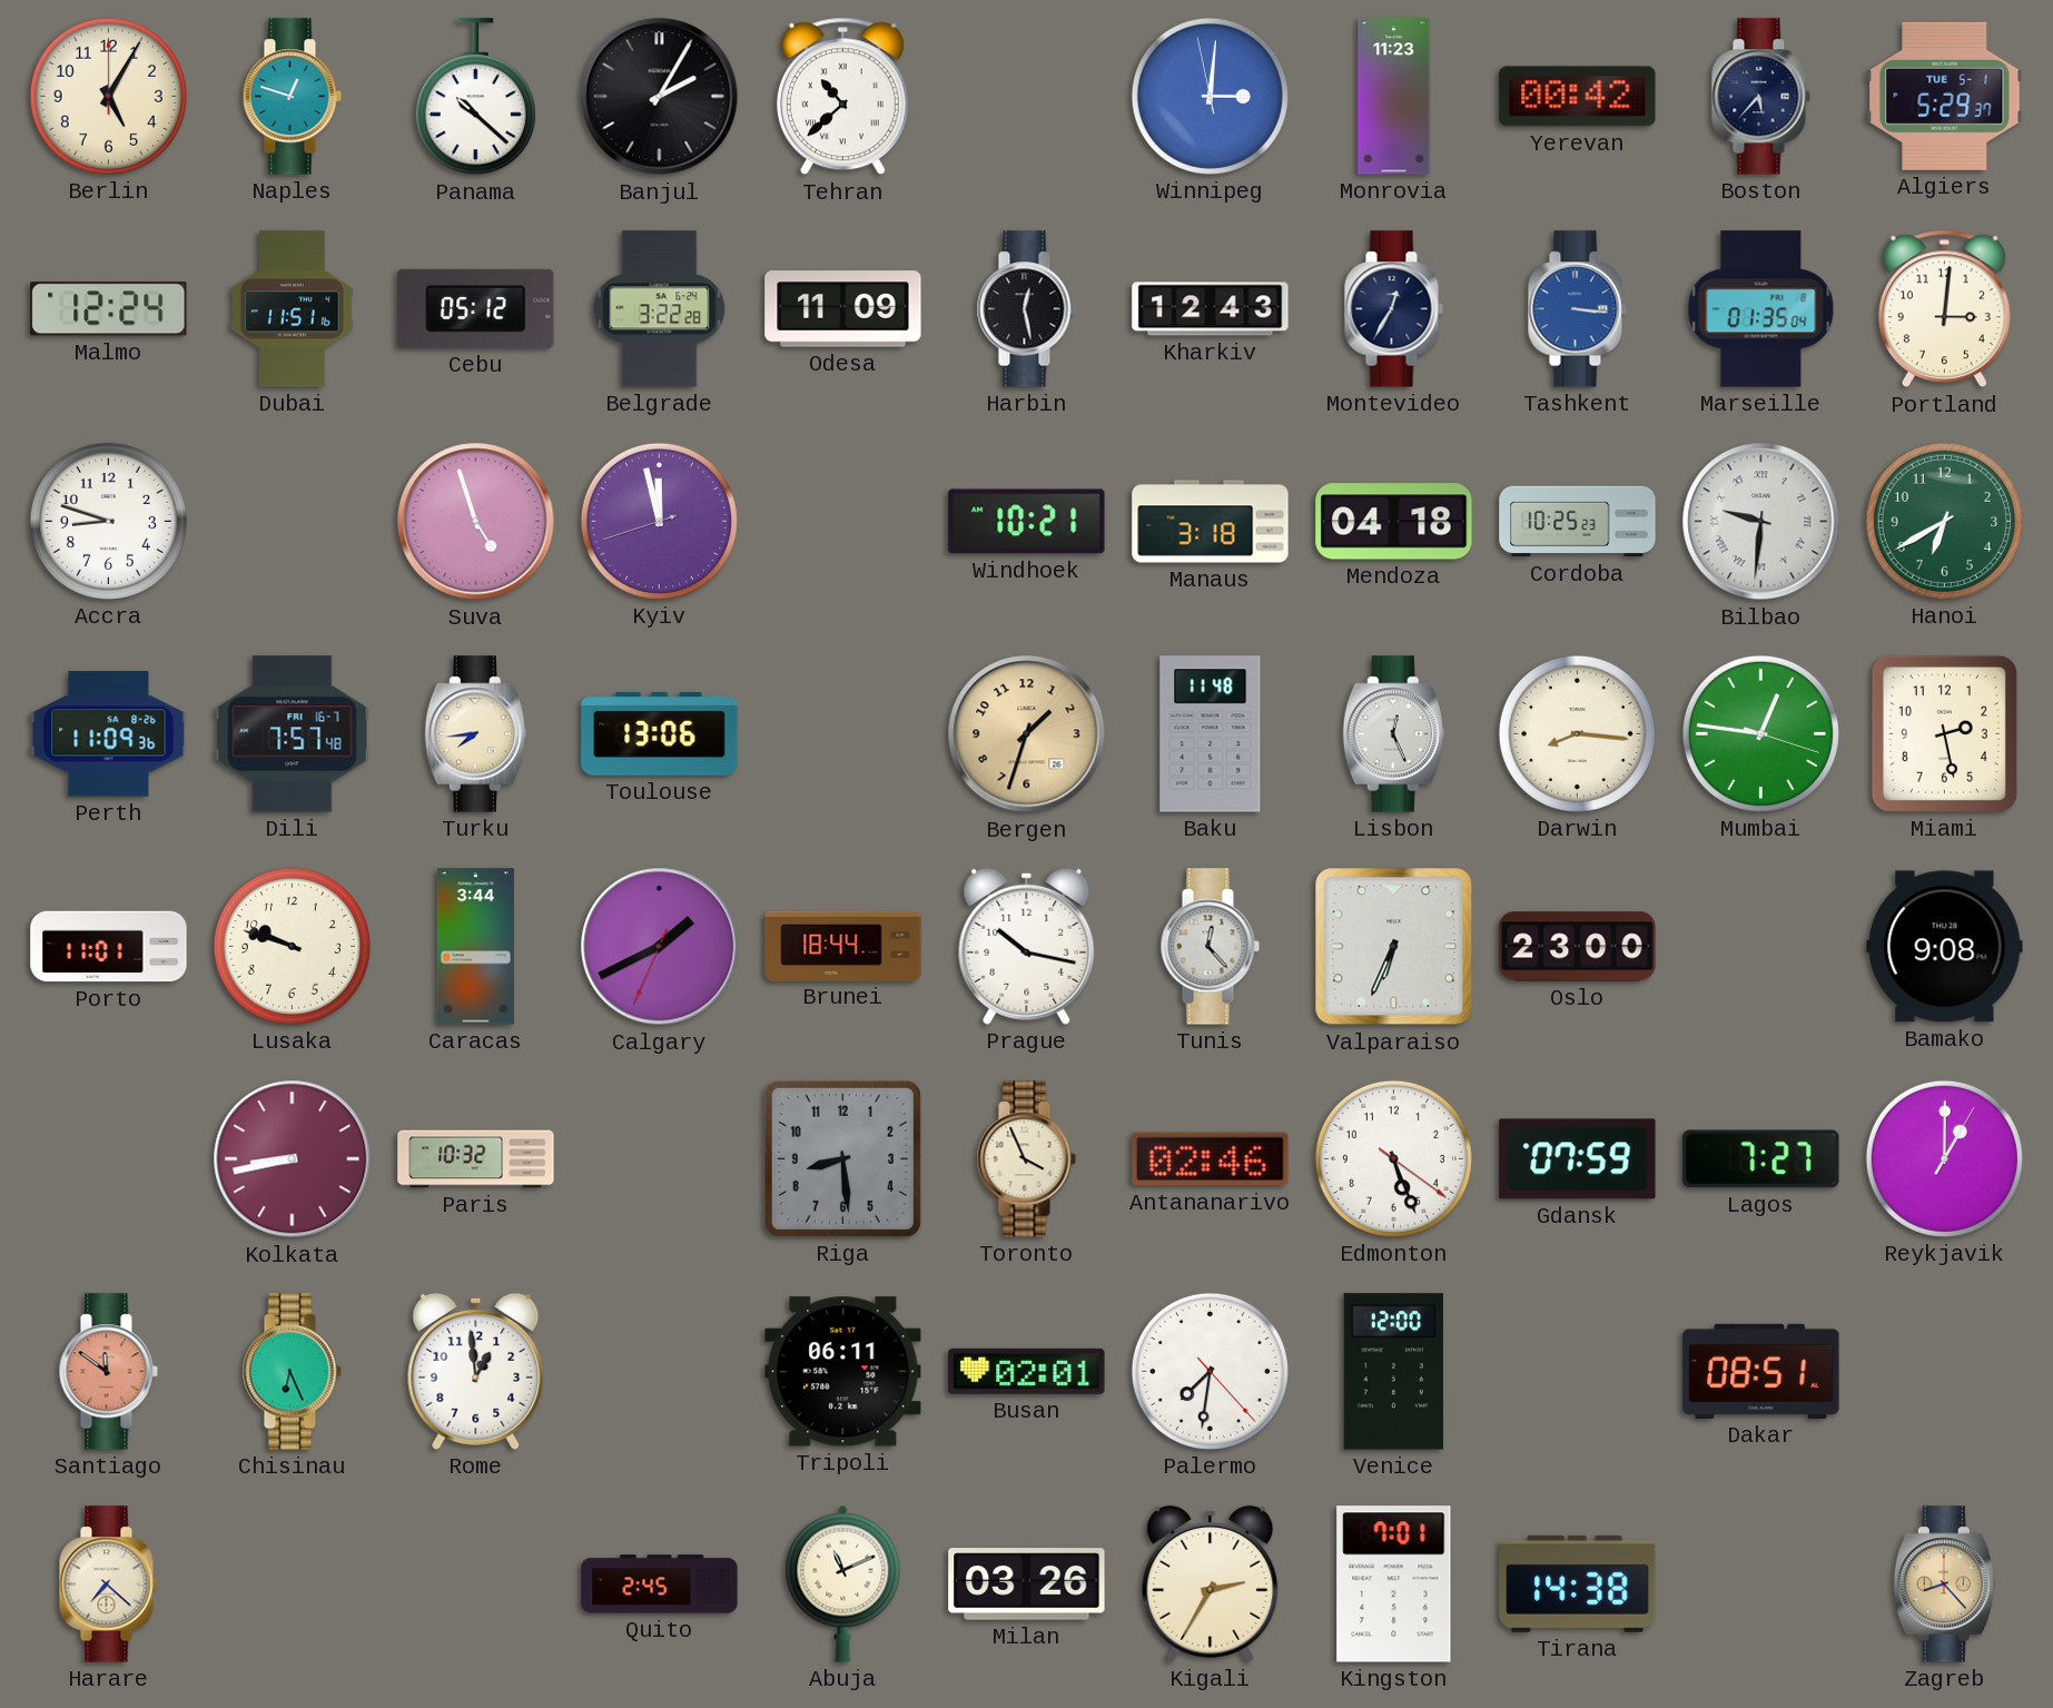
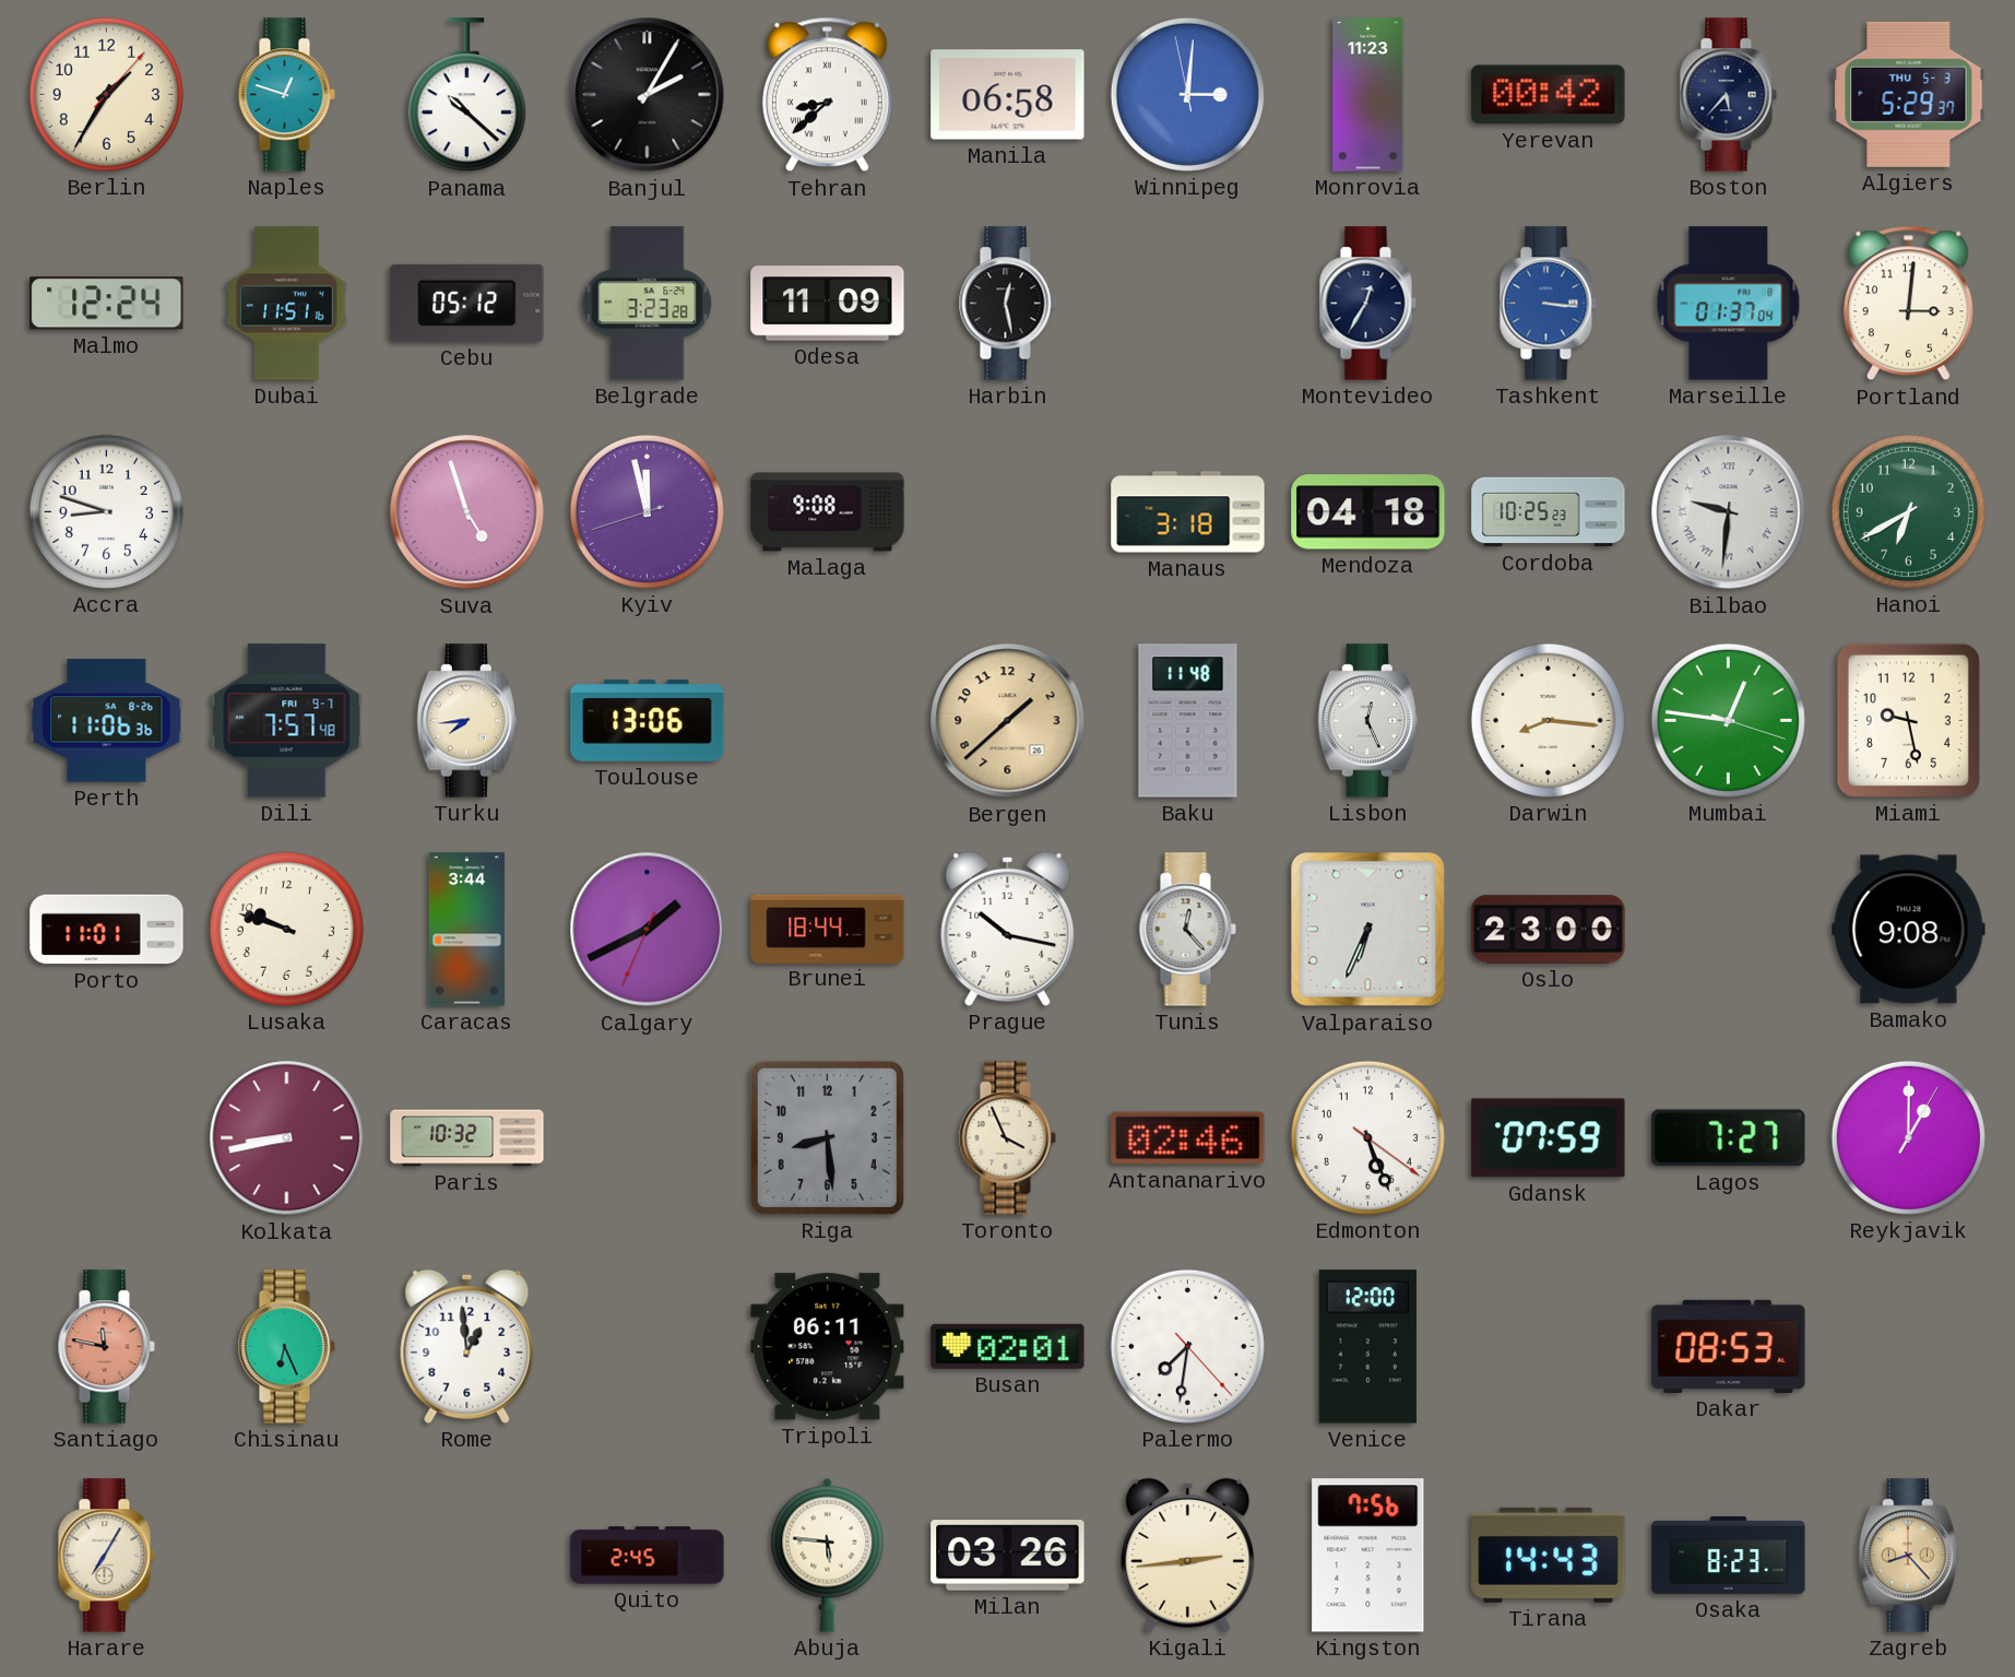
Berlin: 5:05 -> 1:35 (106, 94)
Tehran: 10:38 -> 8:38 (827, 95)
Manila: none -> 06:58 (1008, 95)
Algiers date: TUE 5-1 -> THU 5-3 (1909, 94)
Belgrade: 3:22 -> 3:23 (648, 304)
Kharkiv: 12:43 -> none (1211, 309)
Marseille: 01:35 -> 01:37 (1729, 304)
Malaga: none -> 9:08 (828, 512)
Windhoek: 10:21 -> none (1027, 522)
Perth: 11:09 -> 11:06 (107, 721)
Dili date: FRI 16-7 -> FRI 9-7 (287, 721)
Bergen: 1:33 -> 1:38 (1008, 721)
Miami: 2:28 -> 9:28 (1908, 720)
Santiago: 11:51 -> 11:47 (106, 1347)
Dakar: 08:51 -> 08:53 (1729, 1346)
Harare: 7:22 -> 7:05 (106, 1556)
Abuja: 11:11 -> 5:46 (828, 1555)
Kigali: 2:35 -> 2:44 (1188, 1555)
Kingston: 7:01 -> 7:56 (1368, 1556)
Tirana: 14:38 -> 14:43 (1549, 1555)
Osaka: none -> 8:23 (1729, 1555)
